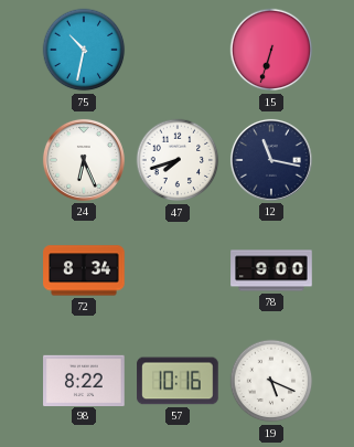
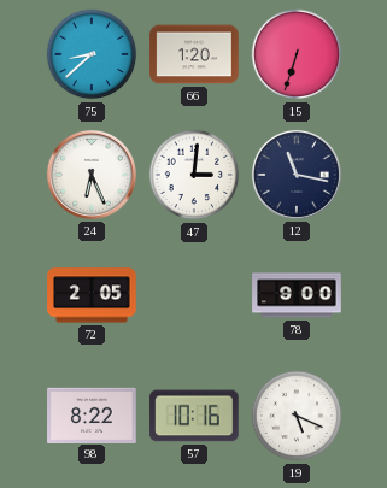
75: 10:32 -> 8:38 (92, 54)
66: none -> 1:20 (194, 54)
47: 7:42 -> 3:01 (194, 175)
72: 8:34 -> 2:05 (92, 295)
